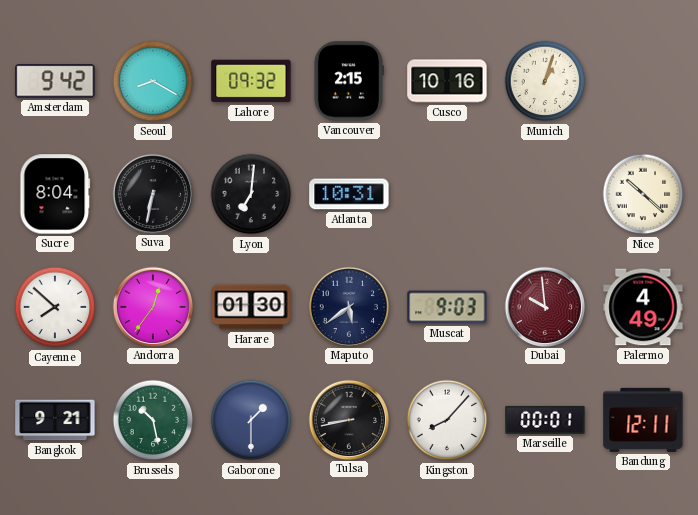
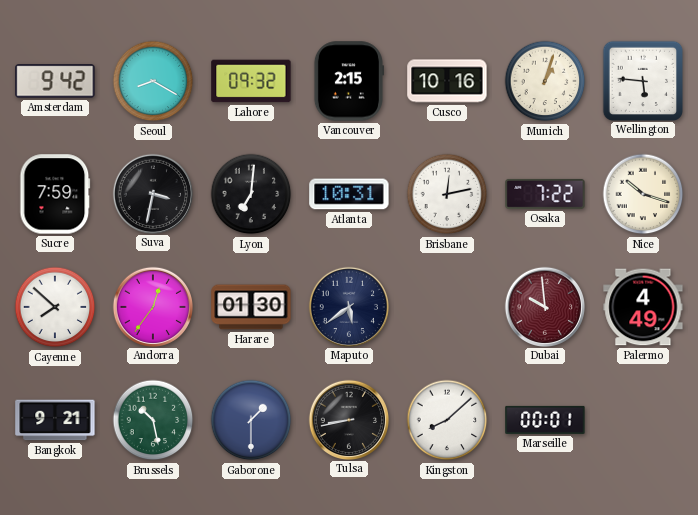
Wellington: none -> 5:46 (642, 80)
Sucre: 8:04 -> 7:59 (55, 194)
Suva: 6:32 -> 3:32 (152, 193)
Brisbane: none -> 12:13 (447, 194)
Osaka: none -> 7:22 (545, 194)
Nice: 10:22 -> 10:18 (643, 194)
Muscat: 9:03 -> none (447, 307)
Kingston: 8:07 -> 8:08 (447, 420)
Bandung: 12:11 -> none (643, 420)
